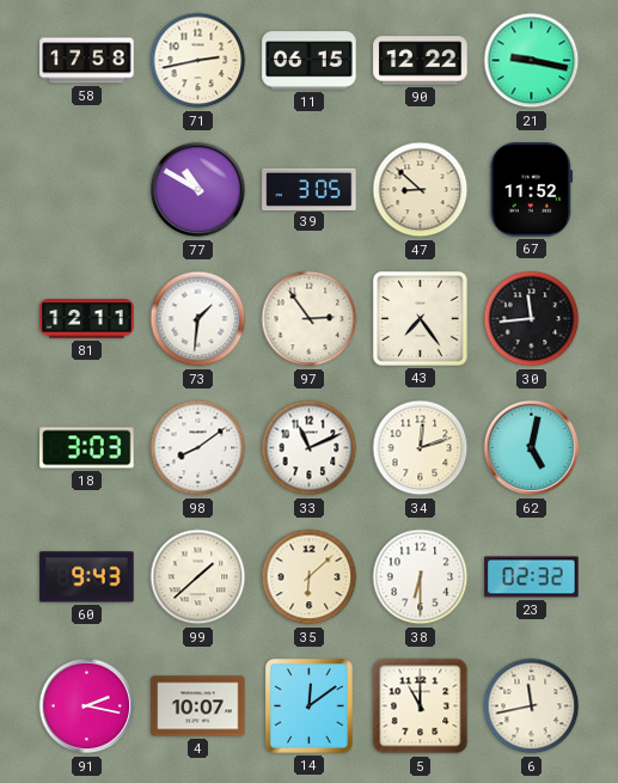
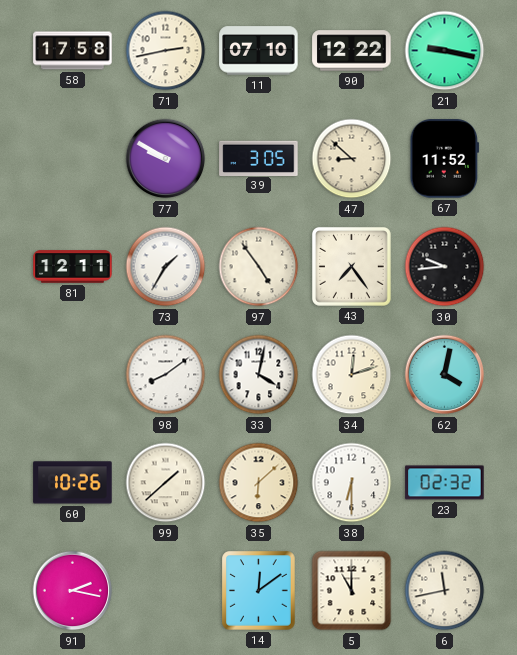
11: 06:15 -> 07:10 (259, 51)
77: 10:50 -> 9:50 (166, 159)
73: 1:31 -> 1:35 (166, 267)
97: 2:54 -> 4:54 (259, 267)
30: 11:44 -> 9:44 (445, 267)
18: 3:03 -> none (87, 448)
33: 11:11 -> 4:02 (259, 375)
62: 5:02 -> 4:02 (445, 375)
60: 9:43 -> 10:26 (73, 483)
4: 10:07 -> none (198, 706)
